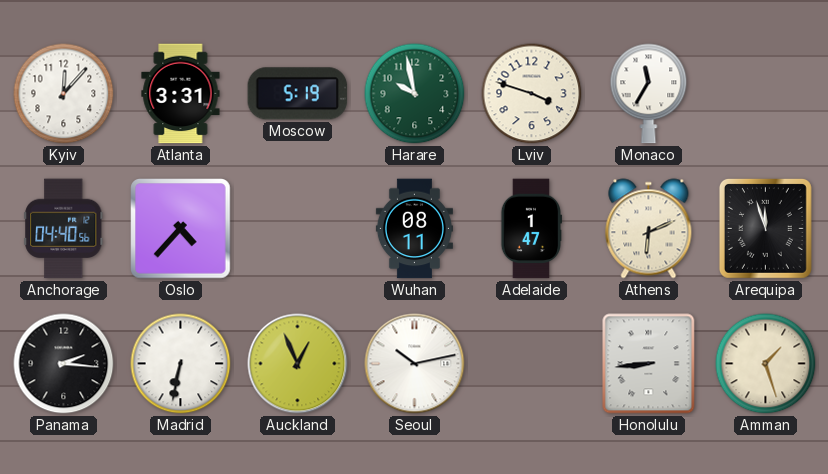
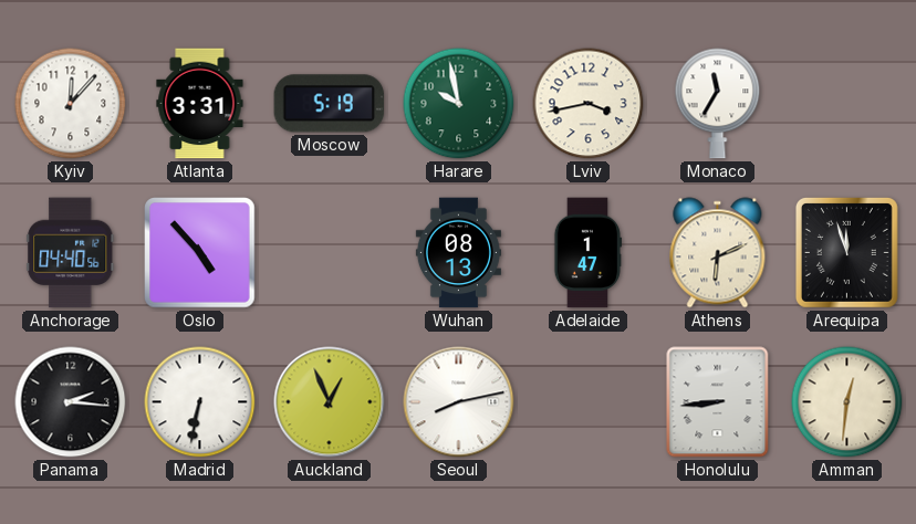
Lviv: 3:48 -> 3:43 (589, 104)
Oslo: 4:37 -> 4:53 (200, 253)
Wuhan: 08:11 -> 08:13 (458, 253)
Seoul: 10:13 -> 8:13 (459, 402)
Amman: 1:27 -> 12:31 (847, 402)
